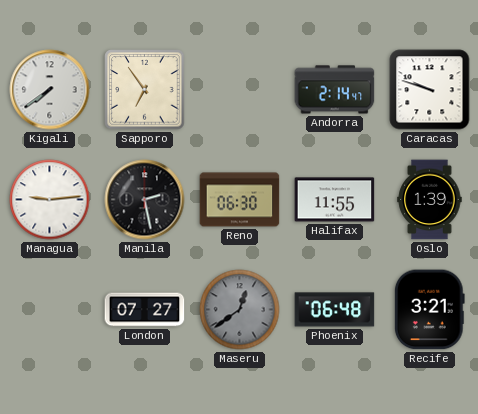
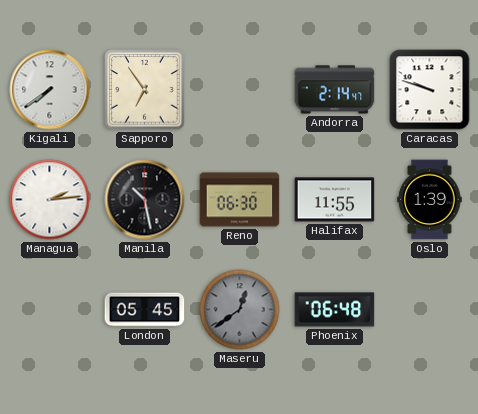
Managua: 9:14 -> 2:14 (50, 200)
Manila: 2:28 -> 10:28 (145, 200)
London: 07:27 -> 05:45 (145, 310)
Recife: 3:21 -> none (429, 310)
